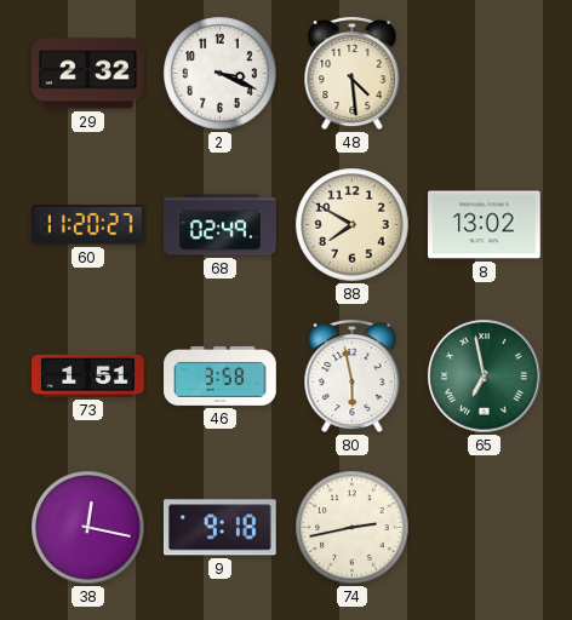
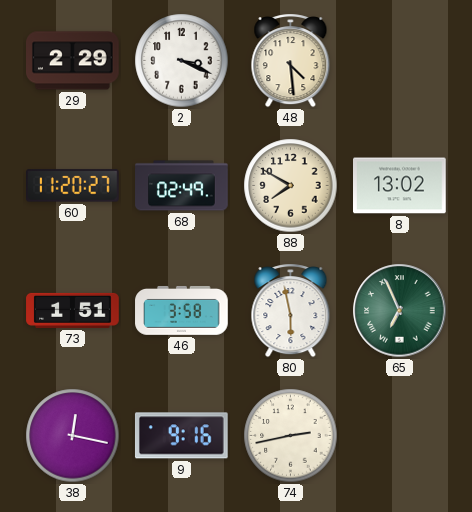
29: 2:32 -> 2:29 (73, 61)
65: 6:58 -> 6:56 (400, 311)
9: 9:18 -> 9:16 (181, 436)
